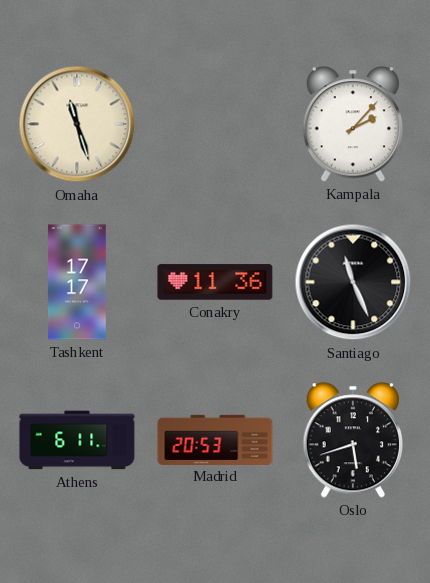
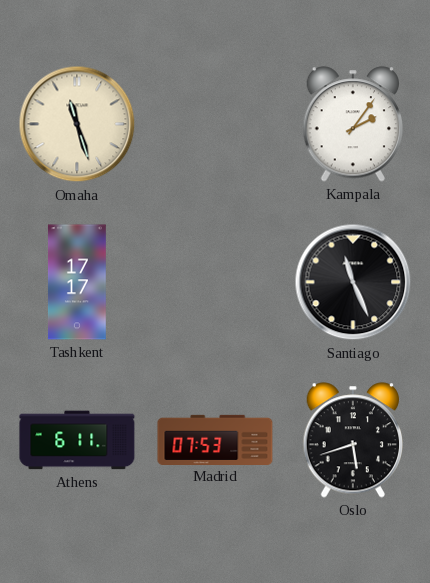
Kampala: 2:07 -> 2:06 (353, 124)
Conakry: 11:36 -> none (215, 282)
Madrid: 20:53 -> 07:53 (215, 439)
